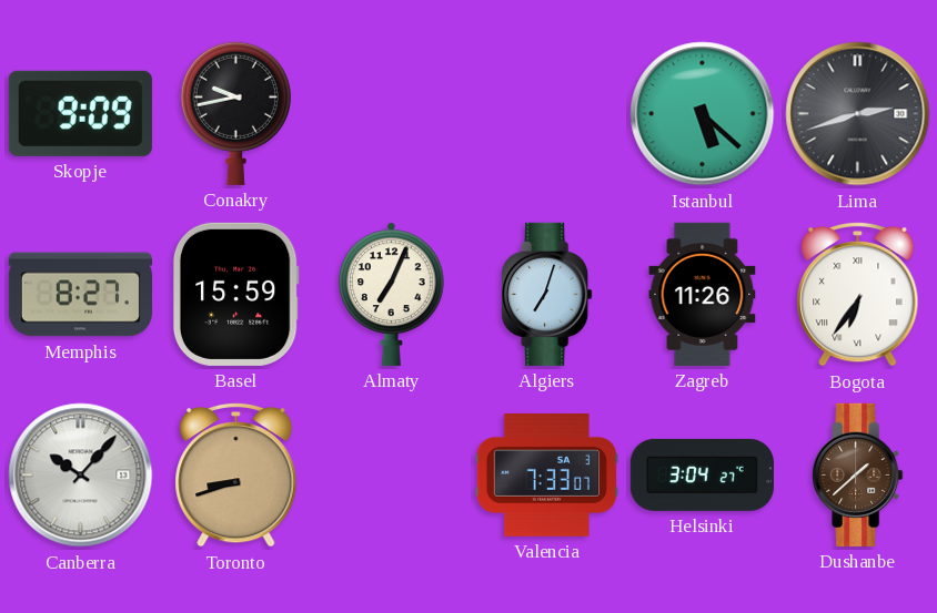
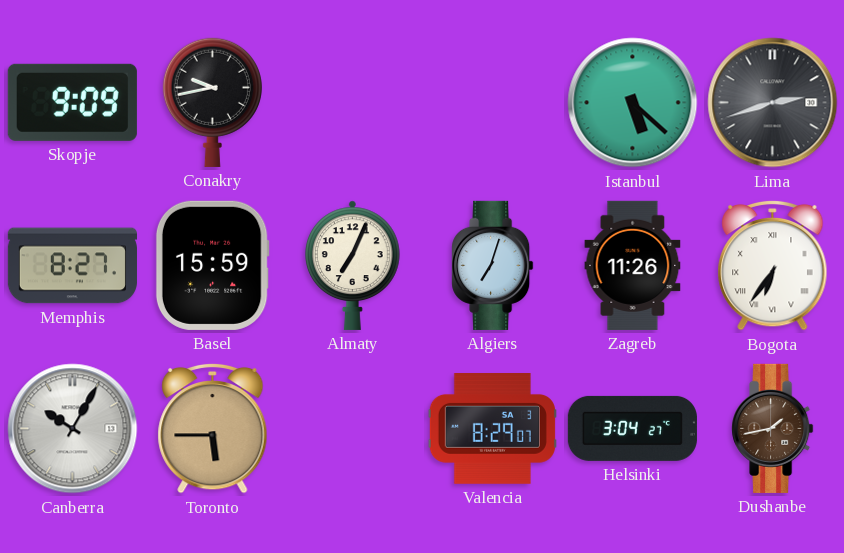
Canberra: 10:07 -> 10:05 (73, 429)
Toronto: 8:42 -> 5:45 (213, 428)
Valencia: 7:33 -> 8:29 (492, 429)
Dushanbe: 1:38 -> 1:43 (773, 428)
